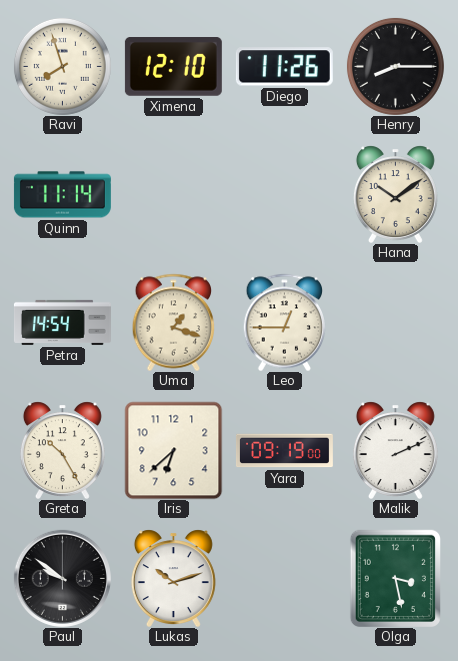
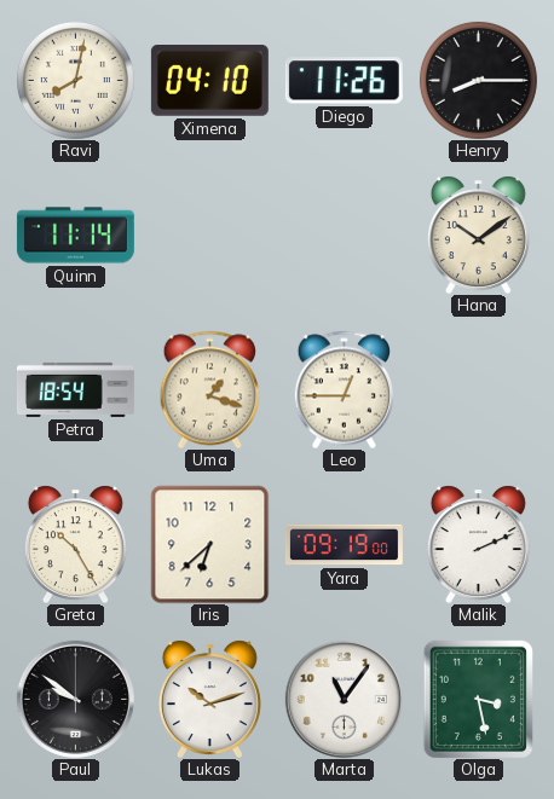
Ravi: 7:57 -> 8:02 (75, 80)
Ximena: 12:10 -> 04:10 (209, 81)
Petra: 14:54 -> 18:54 (75, 389)
Marta: none -> 11:06 (344, 699)
